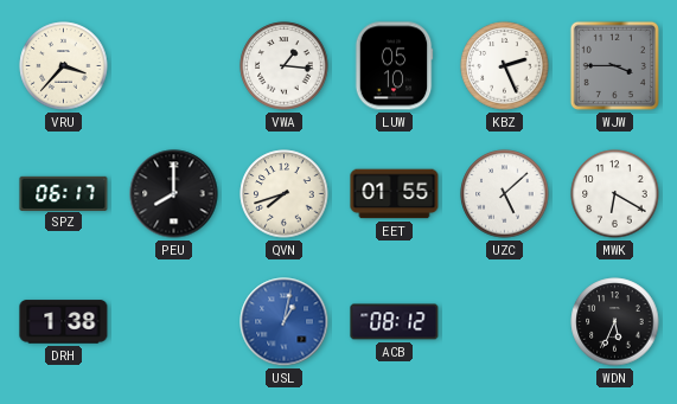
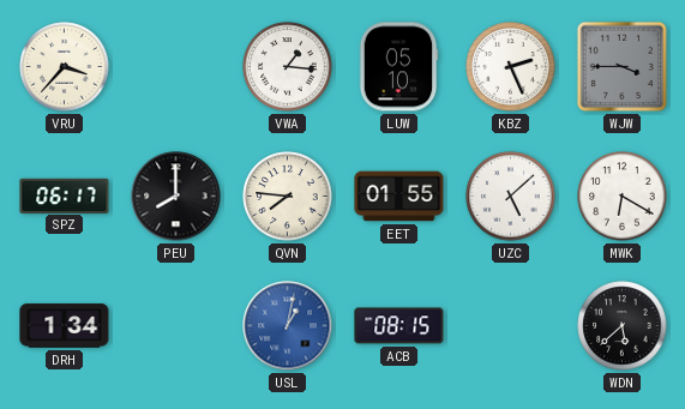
QVN: 7:42 -> 7:46 (288, 197)
DRH: 1:38 -> 1:34 (65, 326)
ACB: 08:12 -> 08:15 (399, 326)
WDN: 5:34 -> 5:38 (623, 326)
